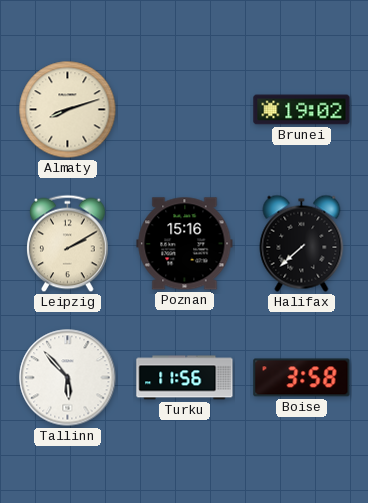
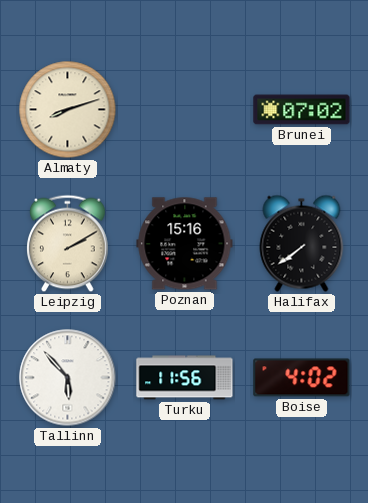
Brunei: 19:02 -> 07:02 (302, 110)
Halifax: 7:38 -> 7:39 (302, 243)
Boise: 3:58 -> 4:02 (302, 378)
